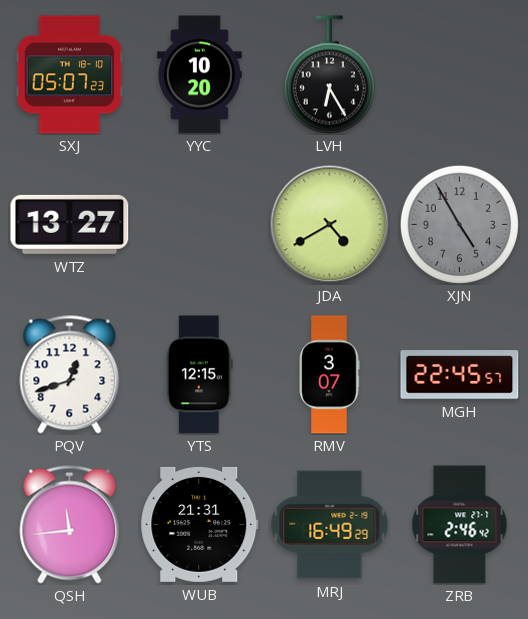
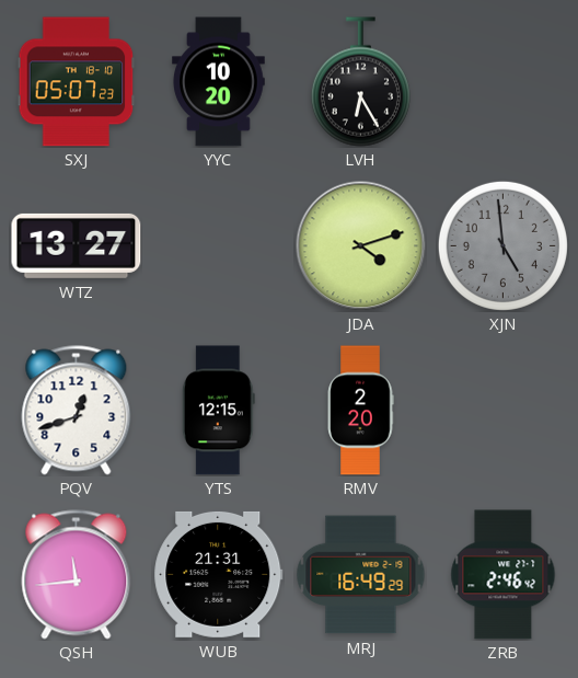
JDA: 4:40 -> 4:12 (361, 246)
XJN: 4:55 -> 4:59 (502, 245)
RMV: 3:07 -> 2:20 (360, 411)
MGH: 22:45 -> none (460, 375)
